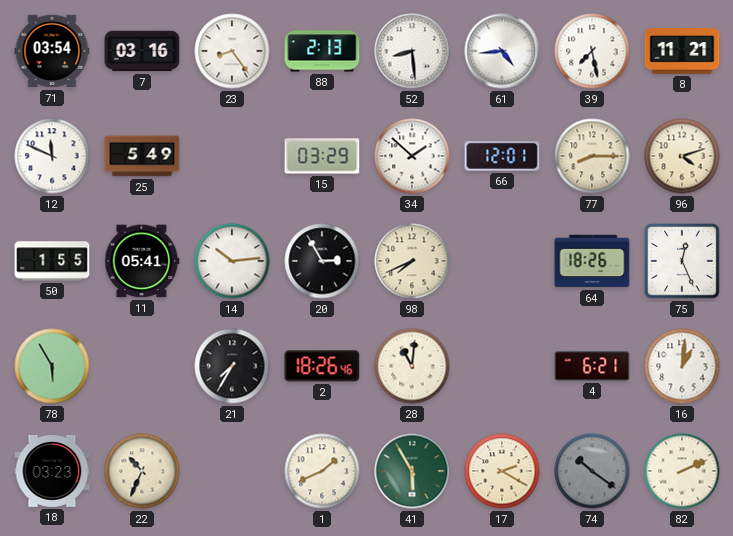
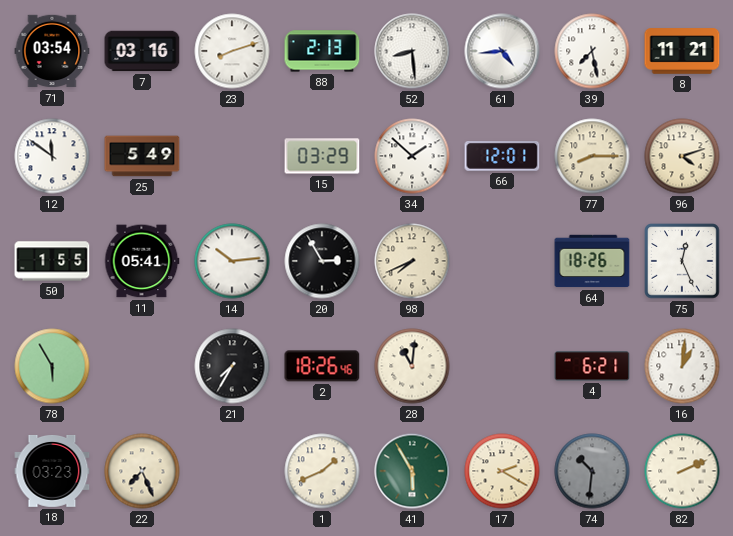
23: 8:24 -> 8:12 (232, 51)
12: 11:49 -> 11:51 (52, 156)
22: 10:34 -> 7:26 (142, 471)
74: 10:21 -> 10:31 (592, 471)
